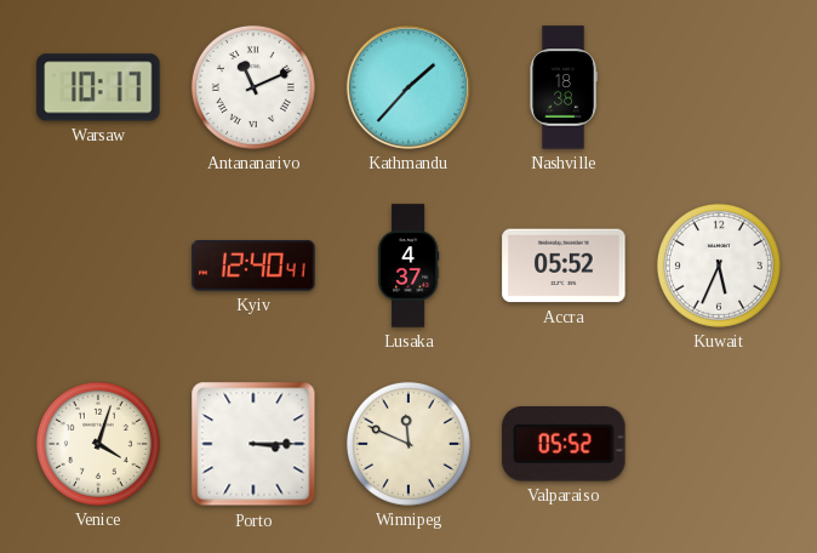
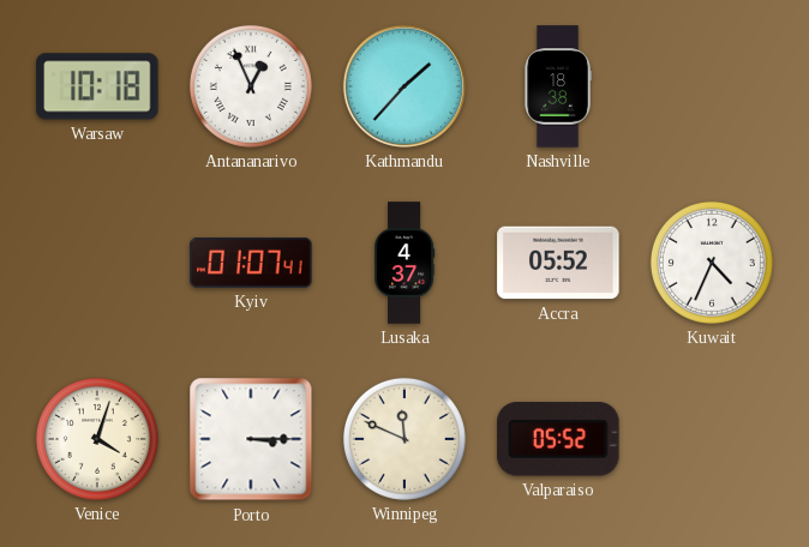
Warsaw: 10:17 -> 10:18 (97, 86)
Antananarivo: 11:11 -> 12:56 (251, 86)
Kyiv: 12:40 -> 01:07 (251, 264)
Kuwait: 5:34 -> 4:34 (712, 263)
